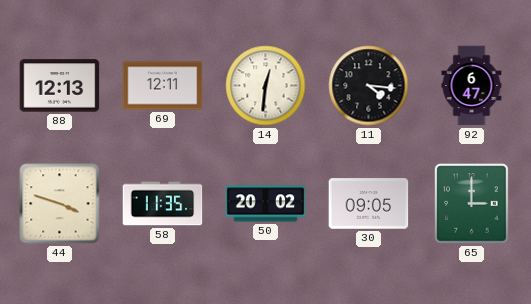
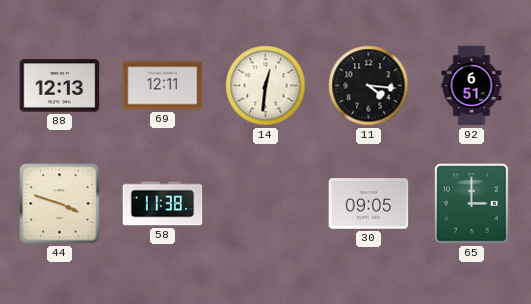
92: 6:47 -> 6:51 (472, 86)
58: 11:35 -> 11:38 (163, 204)
50: 20:02 -> none (266, 204)
